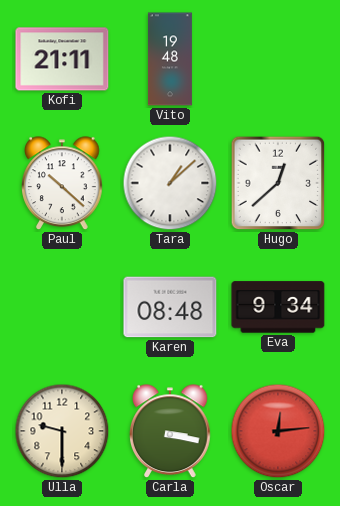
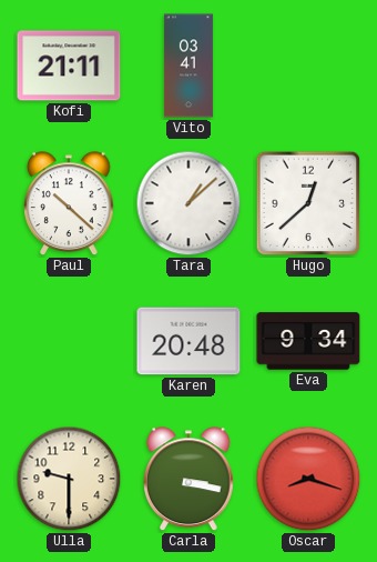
Vito: 19:48 -> 03:41 (188, 66)
Karen: 08:48 -> 20:48 (188, 341)
Oscar: 12:14 -> 8:18 (308, 479)
